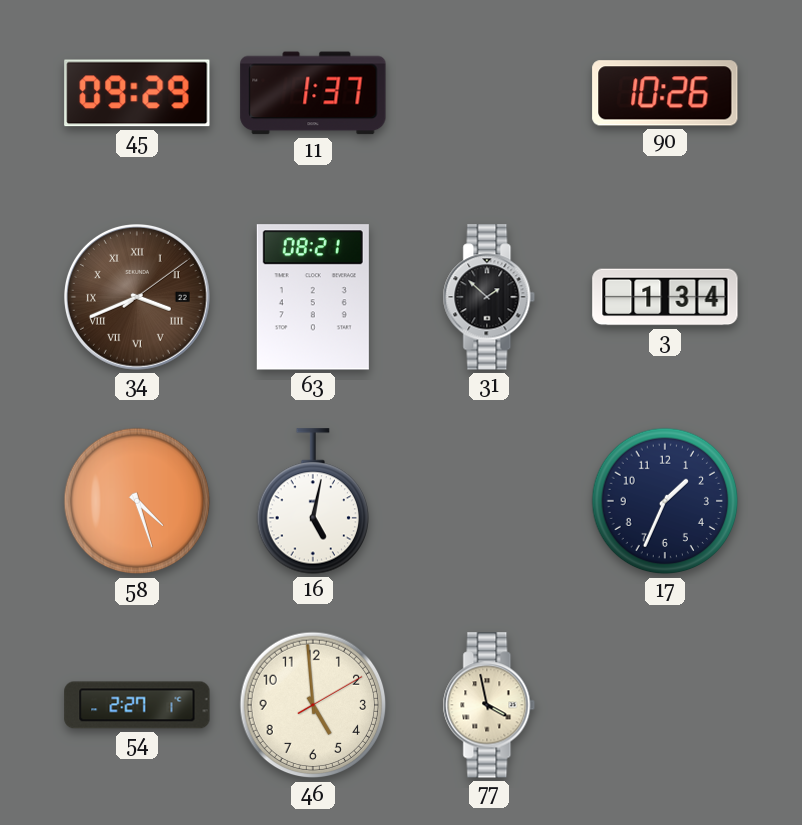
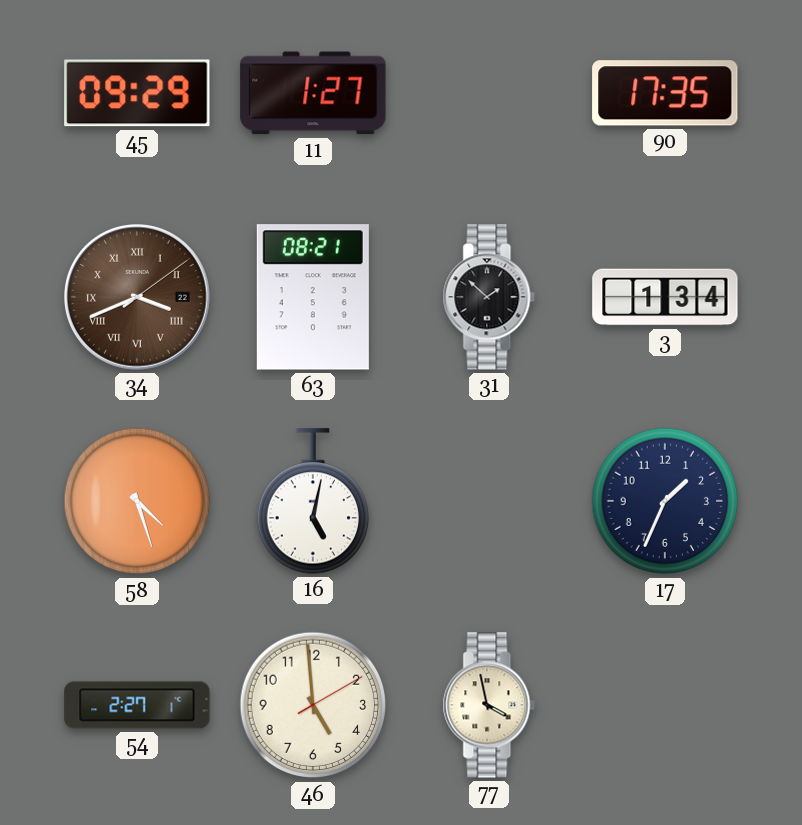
11: 1:37 -> 1:27 (313, 93)
90: 10:26 -> 17:35 (665, 93)
